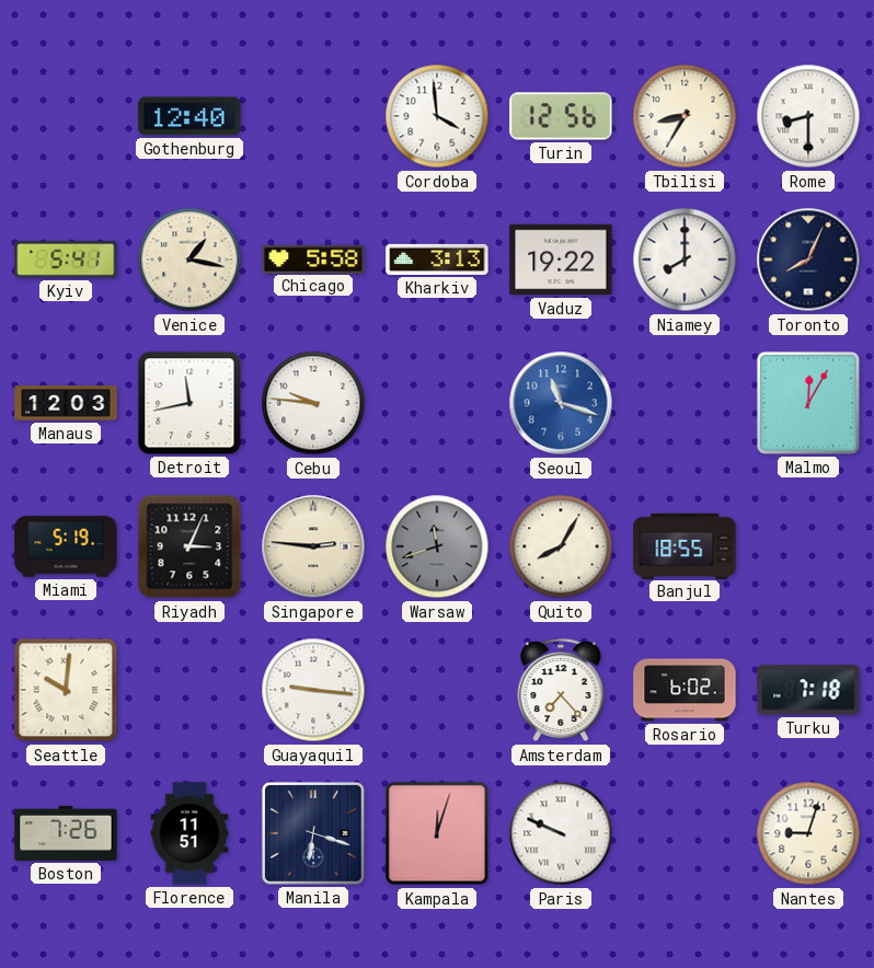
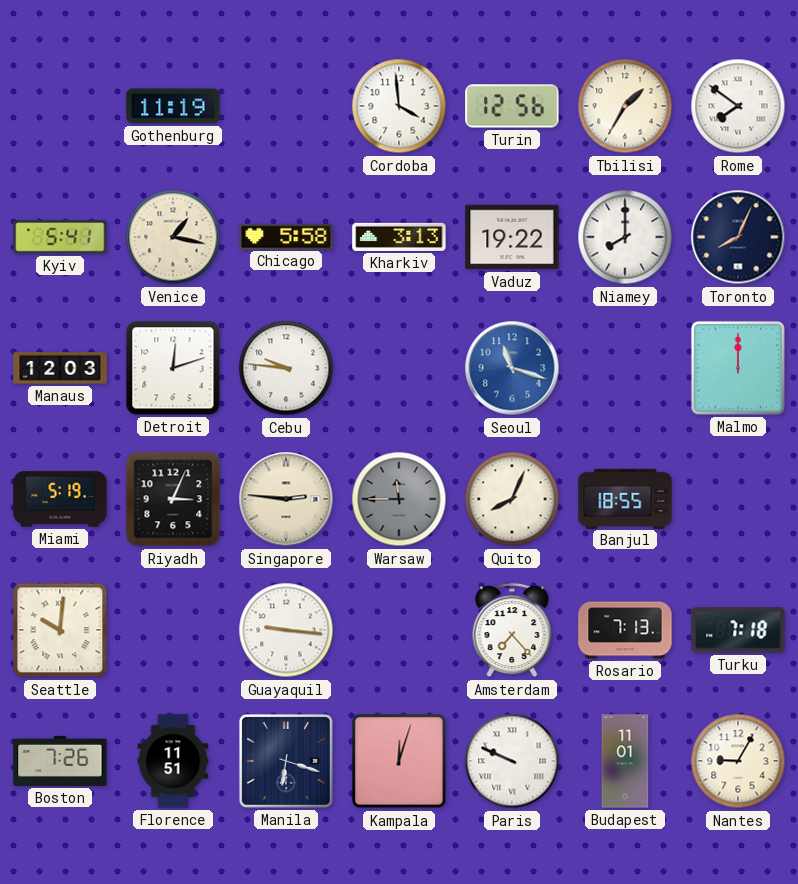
Gothenburg: 12:40 -> 11:19 (173, 106)
Tbilisi: 8:35 -> 1:35 (625, 106)
Rome: 8:30 -> 7:51 (738, 106)
Detroit: 11:43 -> 12:12 (173, 368)
Malmo: 12:05 -> 12:00 (738, 368)
Warsaw: 11:42 -> 11:45 (399, 499)
Quito: 8:05 -> 8:04 (512, 499)
Rosario: 6:02 -> 7:13 (625, 630)
Budapest: none -> 11:01 (625, 761)
Nantes: 9:03 -> 9:05 (738, 761)
